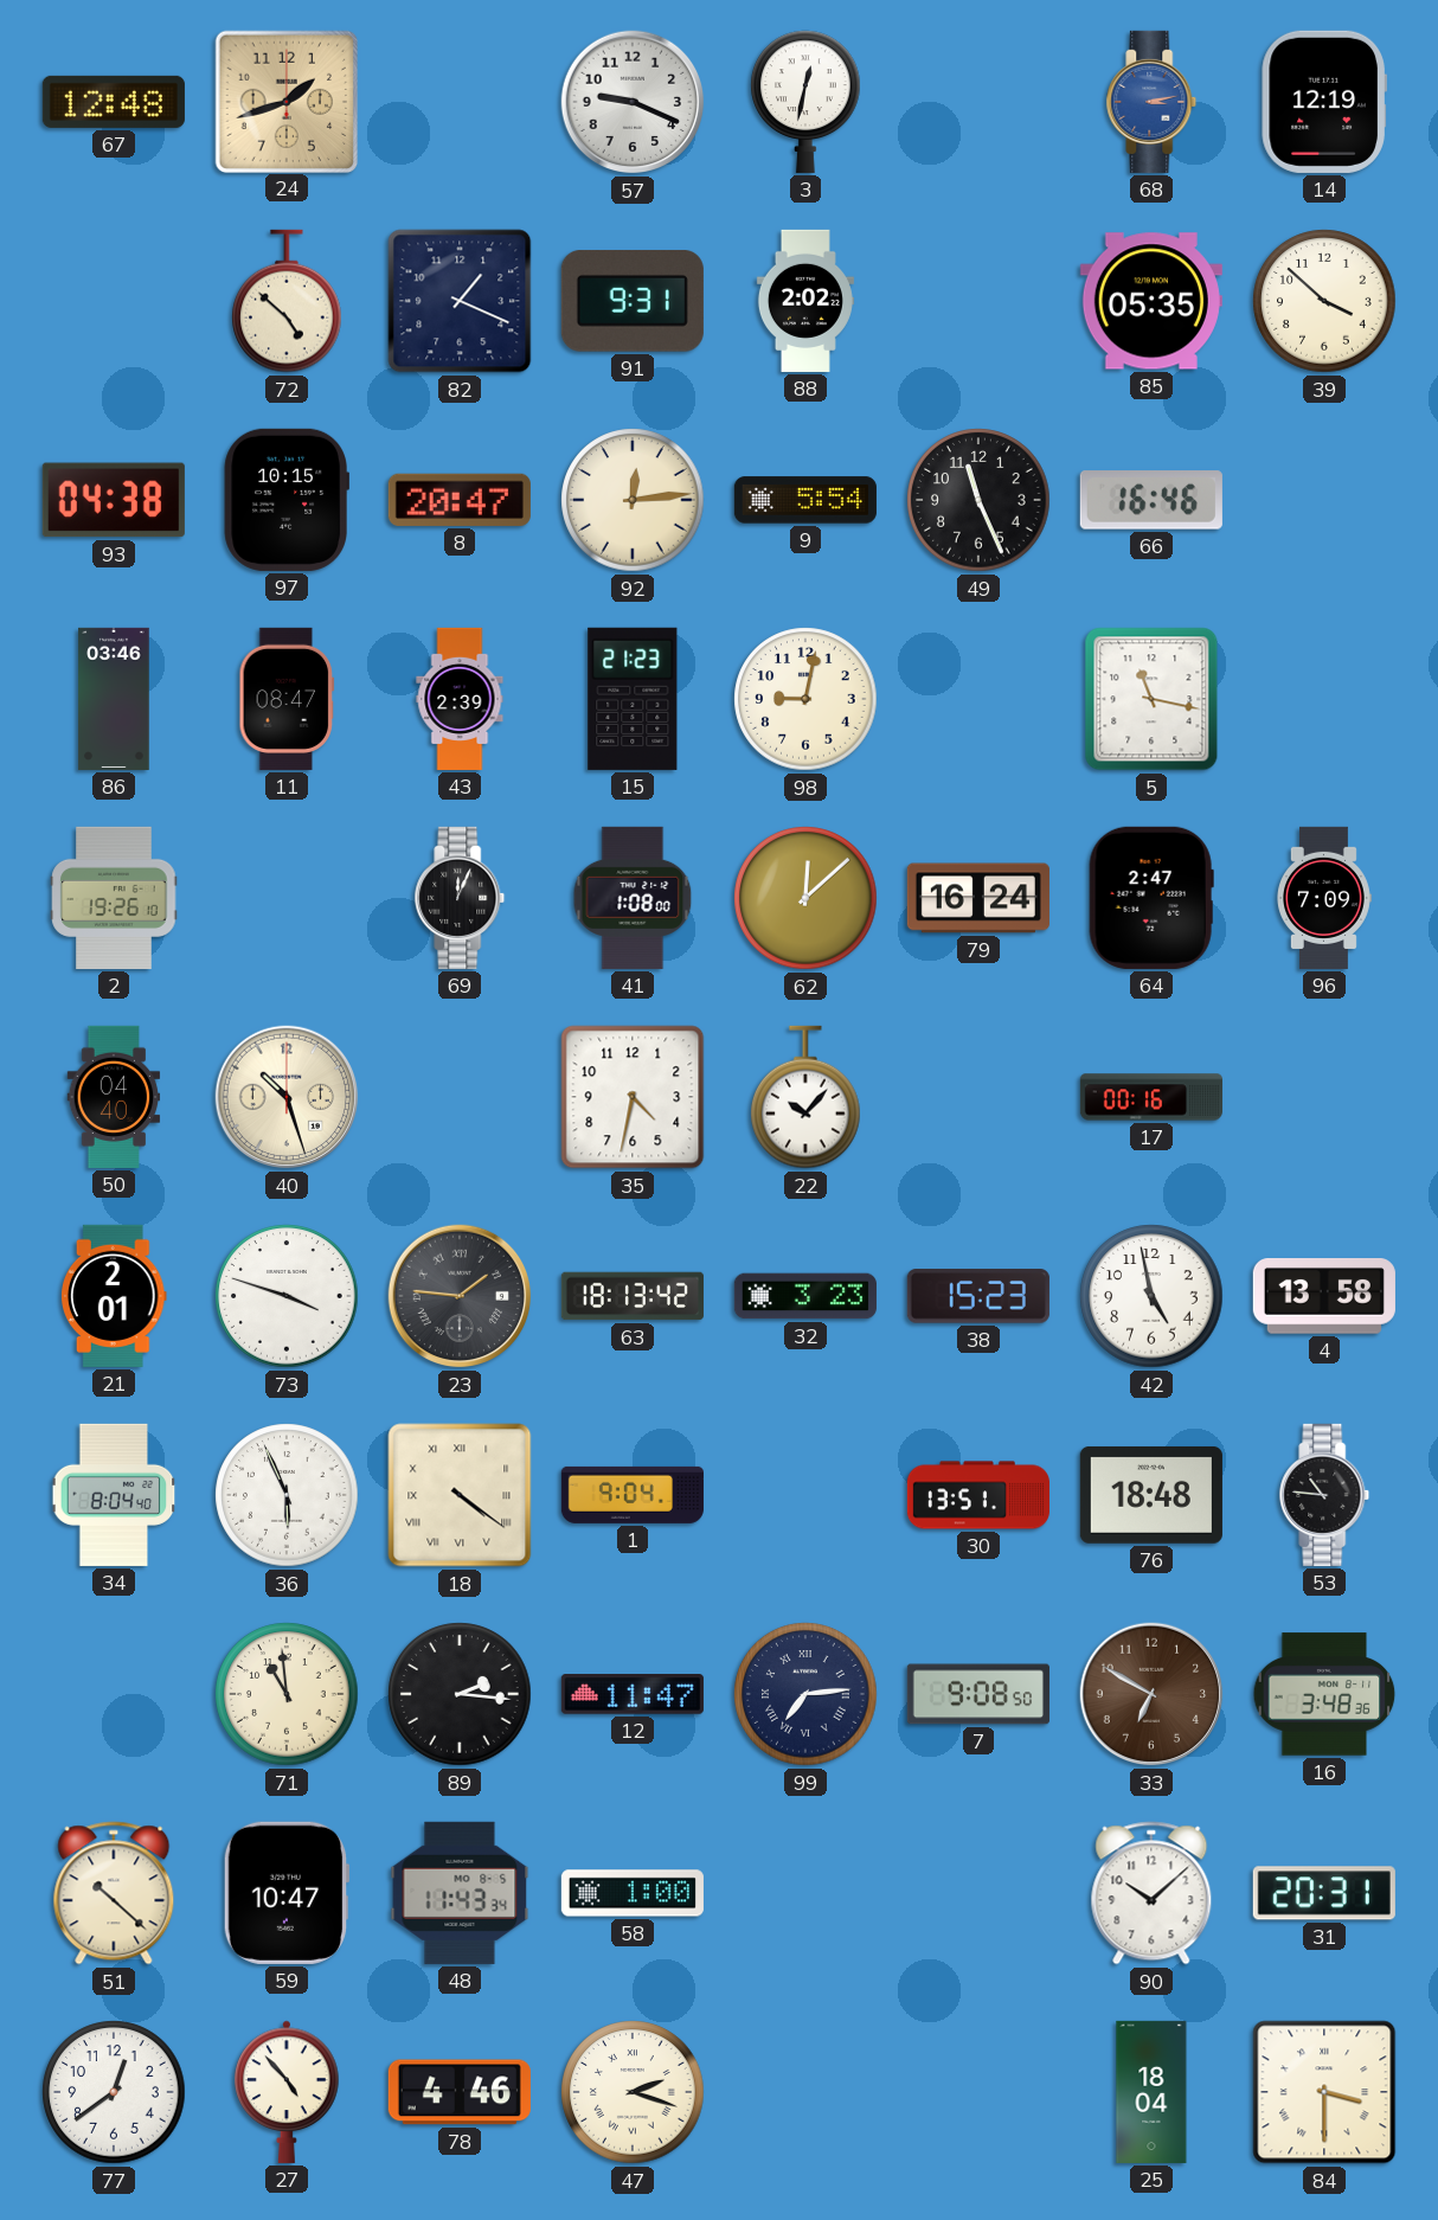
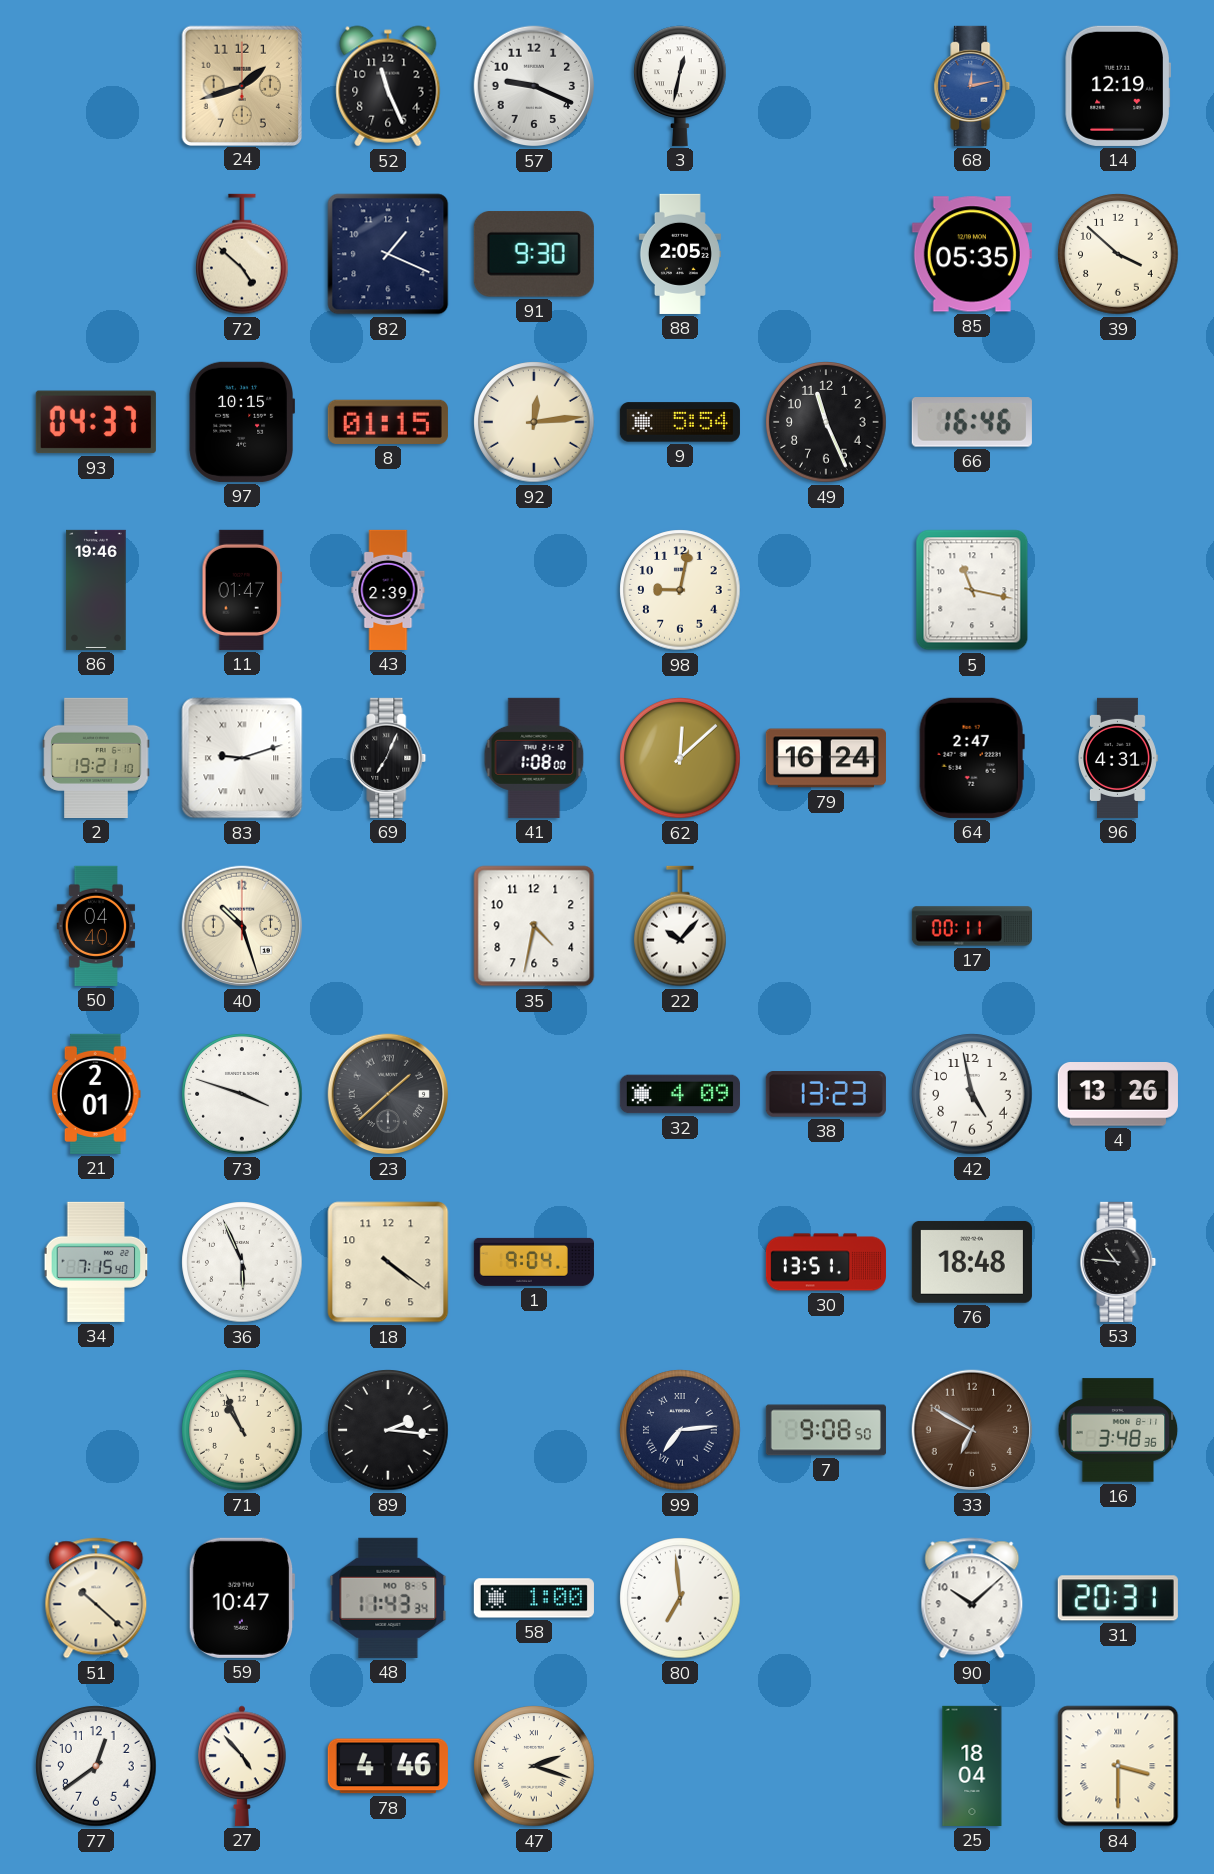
67: 12:48 -> none (114, 102)
52: none -> 11:26 (388, 86)
68: 3:13 -> 12:13 (972, 86)
91: 9:31 -> 9:30 (534, 255)
88: 2:02 -> 2:05 (680, 254)
93: 04:38 -> 04:37 (96, 422)
8: 20:47 -> 01:15 (388, 422)
86: 03:46 -> 19:46 (96, 590)
11: 08:47 -> 01:47 (242, 590)
15: 21:23 -> none (633, 699)
2: 19:26 -> 19:21 (96, 758)
83: none -> 9:12 (242, 758)
69: 12:04 -> 7:04 (388, 758)
96: 7:09 -> 4:31 (1118, 758)
17: 00:16 -> 00:11 (971, 926)
23: 1:46 -> 1:38 (388, 1094)
63: 18:13 -> none (633, 1296)
32: 3:23 -> 4:09 (680, 1094)
38: 15:23 -> 13:23 (826, 1094)
4: 13:58 -> 13:26 (1118, 1095)
34: 8:04 -> 7:15 (96, 1262)
18 numerals: Roman -> Arabic (388, 1262)
71: 10:59 -> 10:56 (242, 1430)
12: 11:47 -> none (633, 1695)
80: none -> 6:59 (680, 1598)
